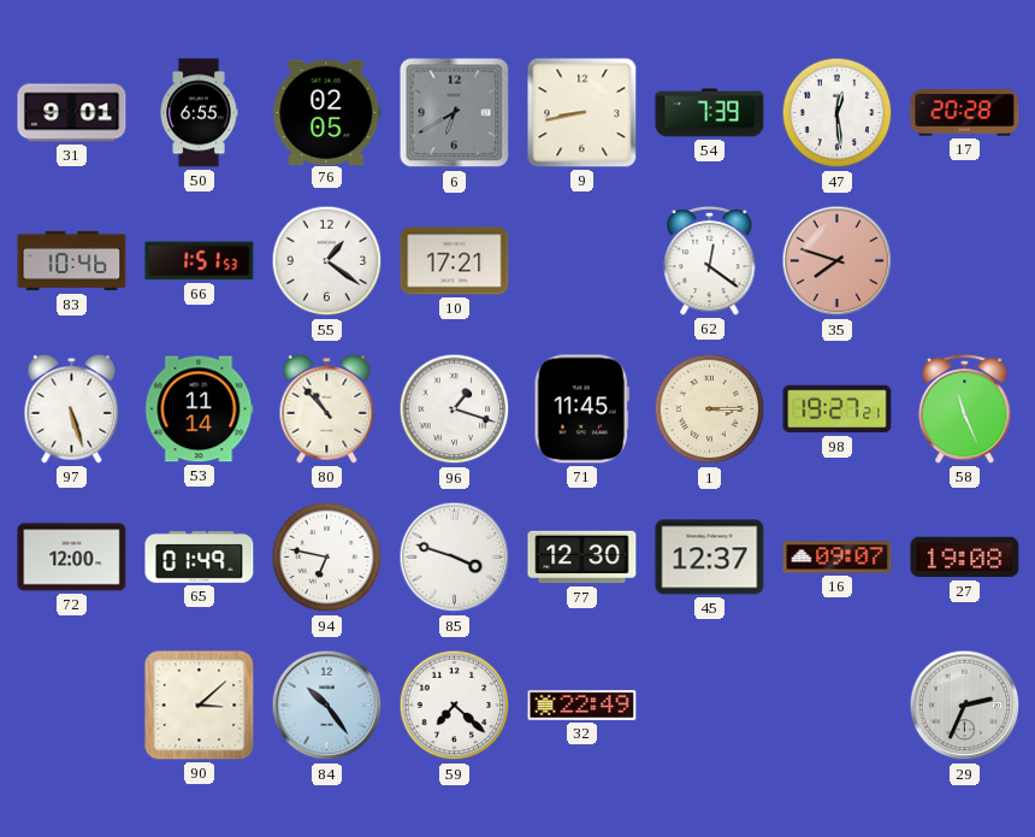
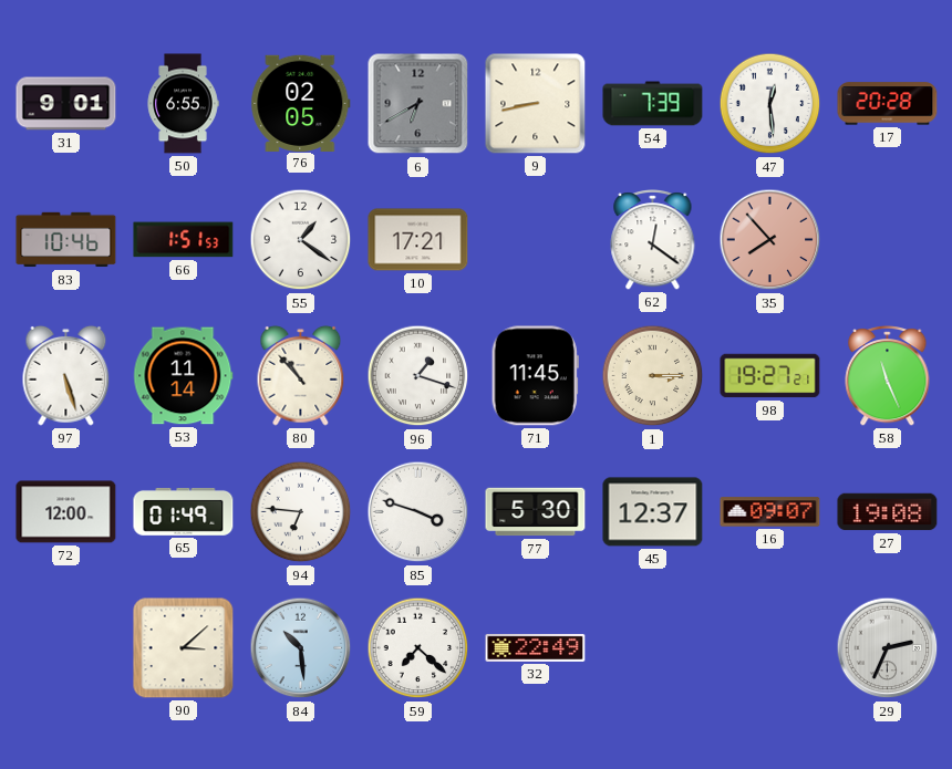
35: 7:48 -> 7:53 (770, 240)
94: 6:47 -> 6:46 (301, 512)
77: 12:30 -> 5:30 (536, 512)
84: 10:24 -> 10:29 (301, 648)
